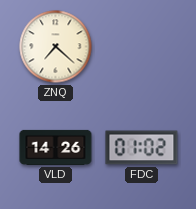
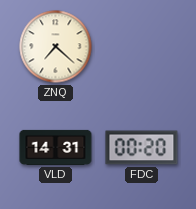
VLD: 14:26 -> 14:31 (56, 147)
FDC: 01:02 -> 00:20 (142, 148)
